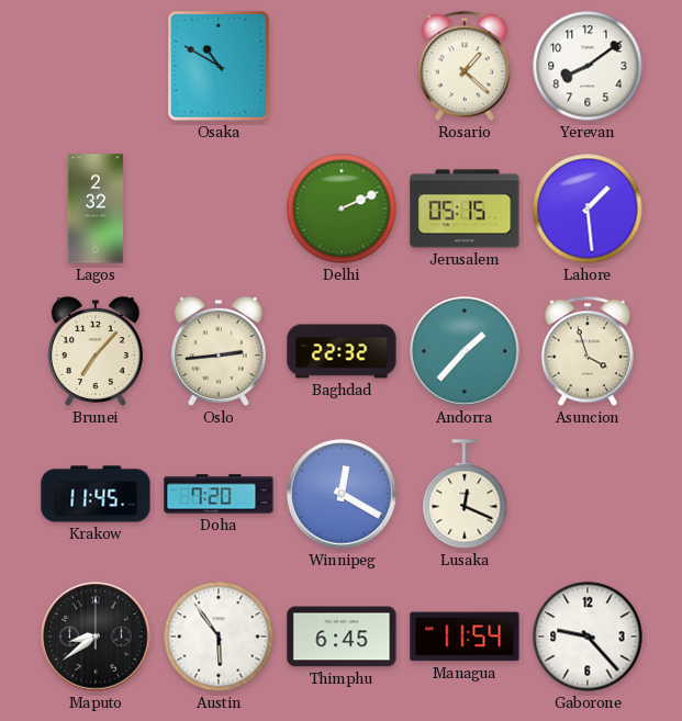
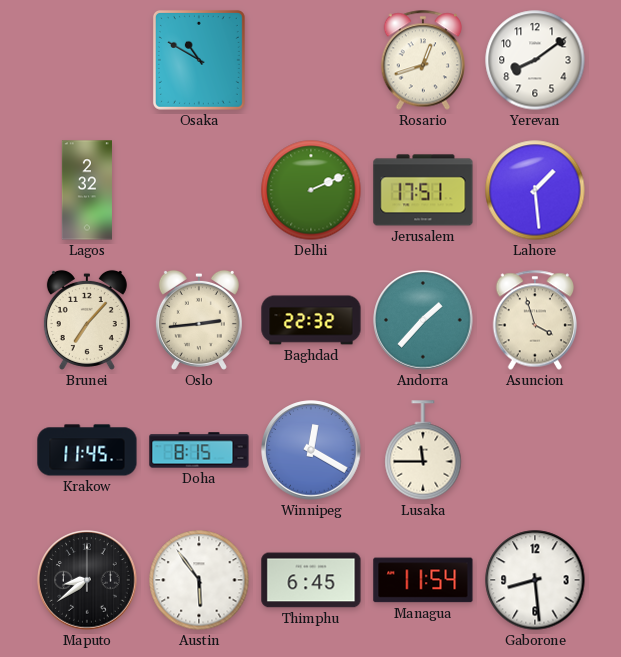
Rosario: 1:22 -> 12:42 (423, 60)
Jerusalem: 05:15 -> 17:51 (423, 190)
Doha: 7:20 -> 8:15 (199, 450)
Lusaka: 12:19 -> 11:45 (423, 450)
Gaborone: 9:23 -> 8:29 (535, 580)
